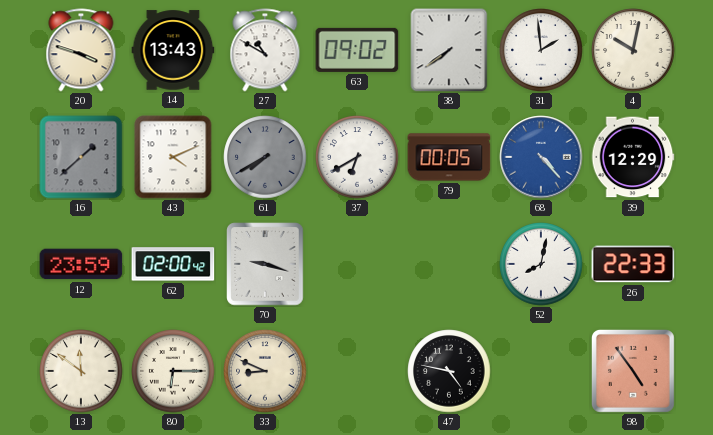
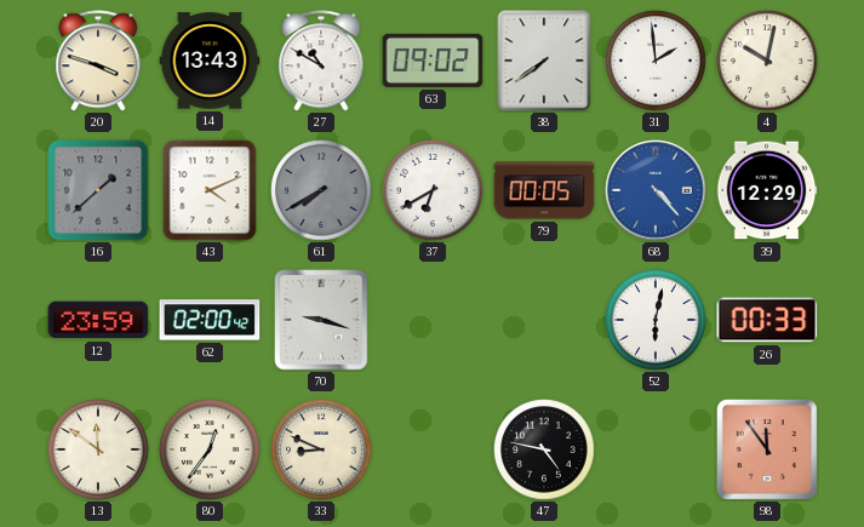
52: 8:02 -> 6:02 (656, 320)
26: 22:33 -> 00:33 (767, 320)
80: 6:15 -> 12:36 (210, 449)
98: 4:54 -> 11:54 (767, 449)
